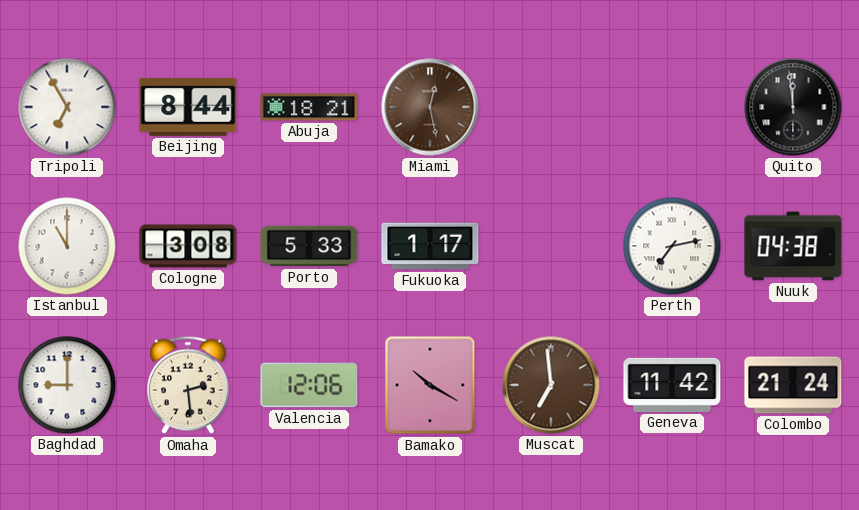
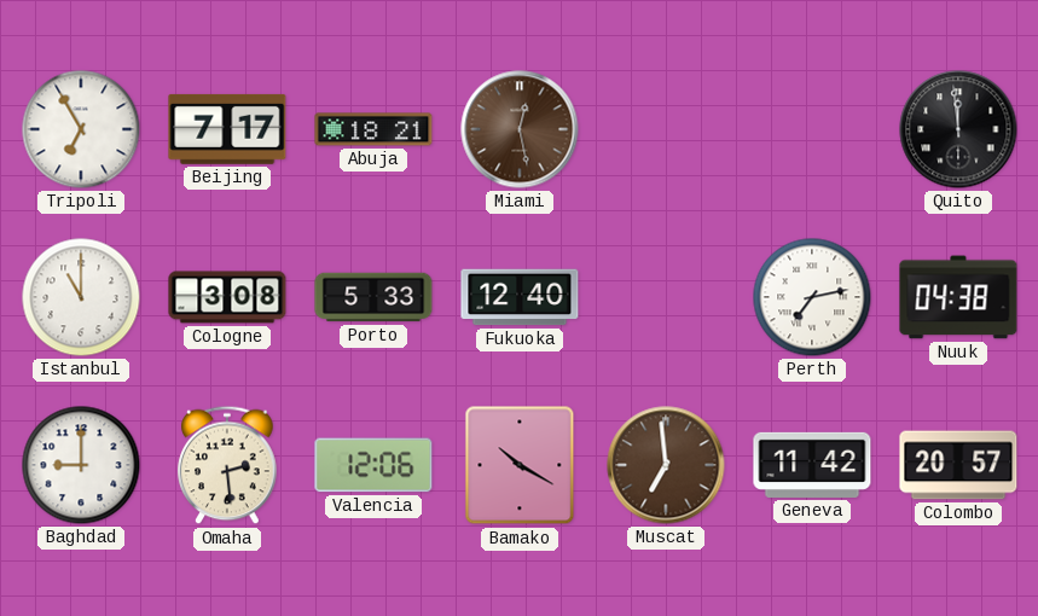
Beijing: 8:44 -> 7:17 (227, 129)
Fukuoka: 1:17 -> 12:40 (520, 297)
Colombo: 21:24 -> 20:57 (958, 465)
